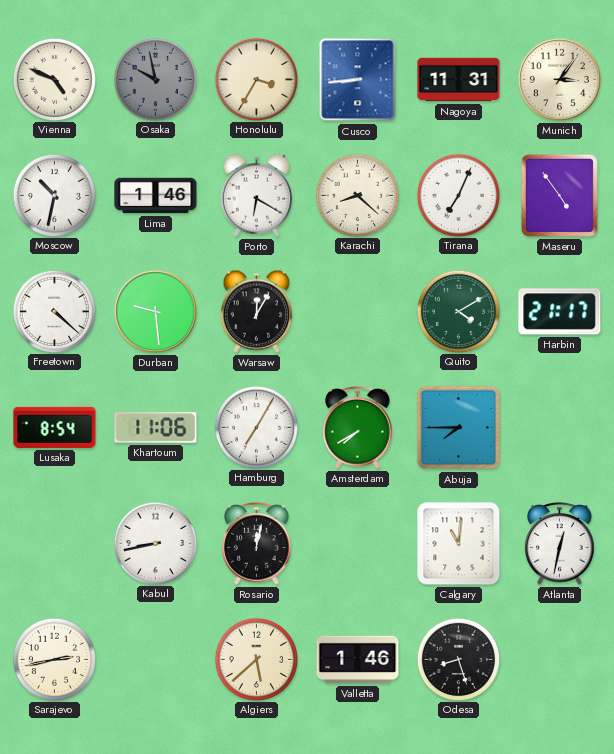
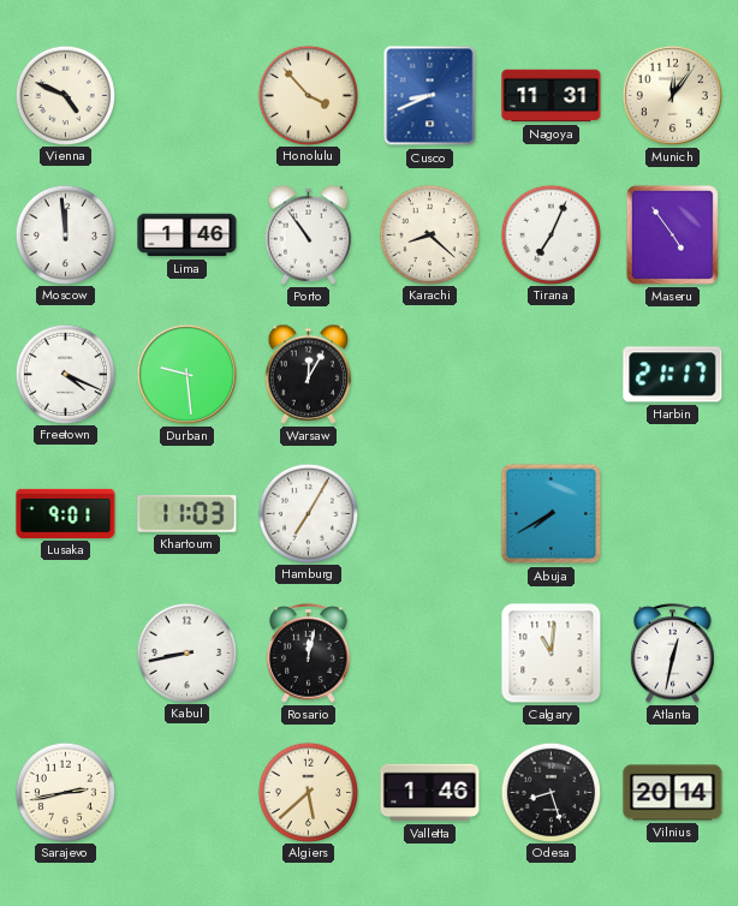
Osaka: 9:58 -> none (155, 79)
Honolulu: 3:35 -> 3:53 (308, 95)
Cusco: 8:44 -> 8:41 (430, 96)
Munich: 3:06 -> 12:06 (672, 95)
Moscow: 10:32 -> 11:59 (65, 234)
Porto: 6:20 -> 10:54 (309, 234)
Freetown: 4:22 -> 4:19 (65, 374)
Quito: 4:10 -> none (458, 311)
Lusaka: 8:54 -> 9:01 (66, 513)
Khartoum: 11:06 -> 11:03 (188, 514)
Amsterdam: 7:40 -> none (358, 428)
Abuja: 7:45 -> 7:40 (552, 514)
Vilnius: none -> 20:14 (673, 793)
